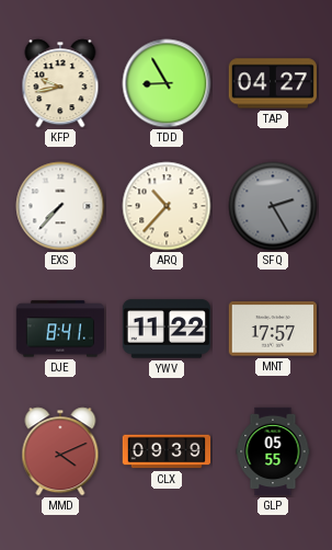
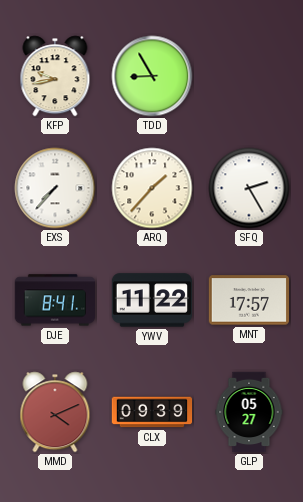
TAP: 04:27 -> none (272, 83)
ARQ: 10:37 -> 1:37 (152, 188)
SFQ dial: grey -> white (249, 188)
GLP: 05:55 -> 05:27 (249, 412)
